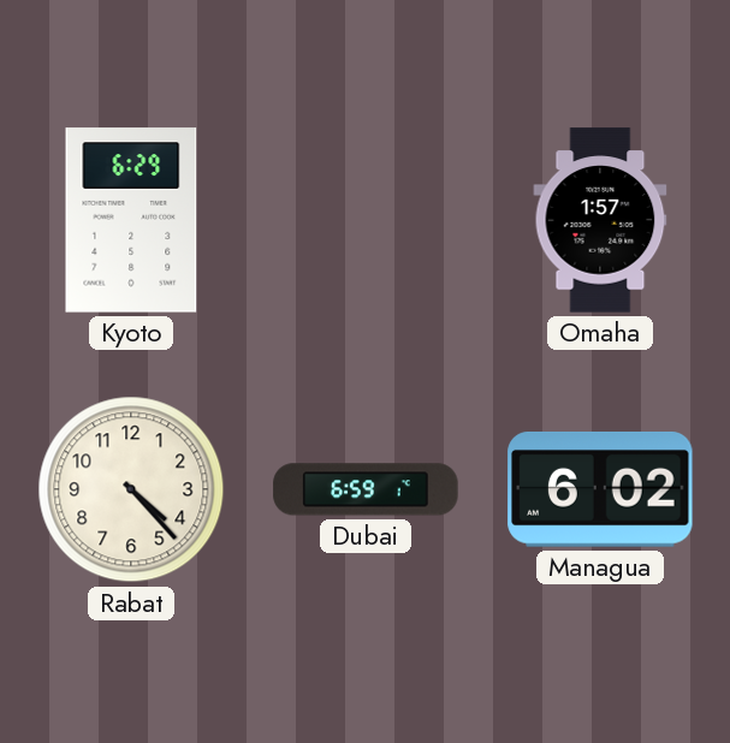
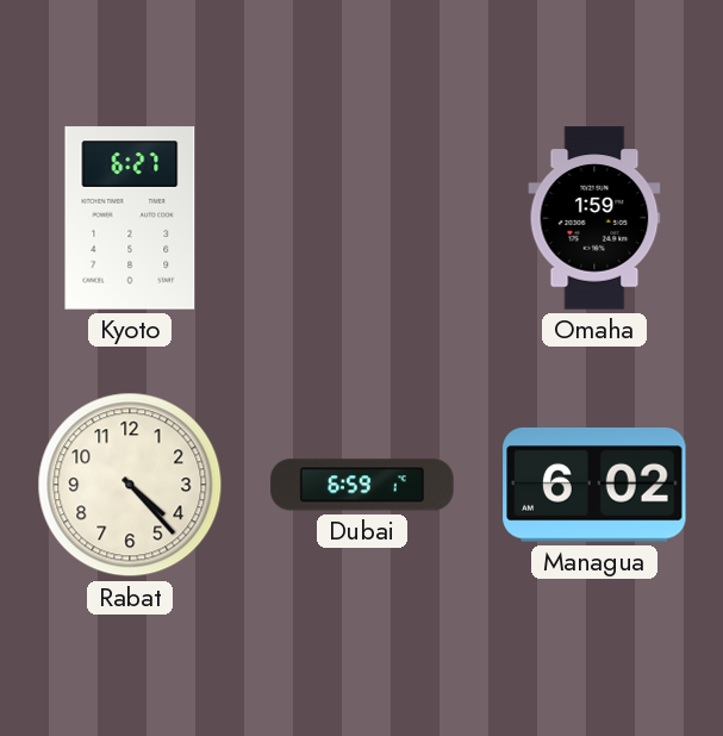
Kyoto: 6:29 -> 6:27 (130, 218)
Omaha: 1:57 -> 1:59 (594, 218)
